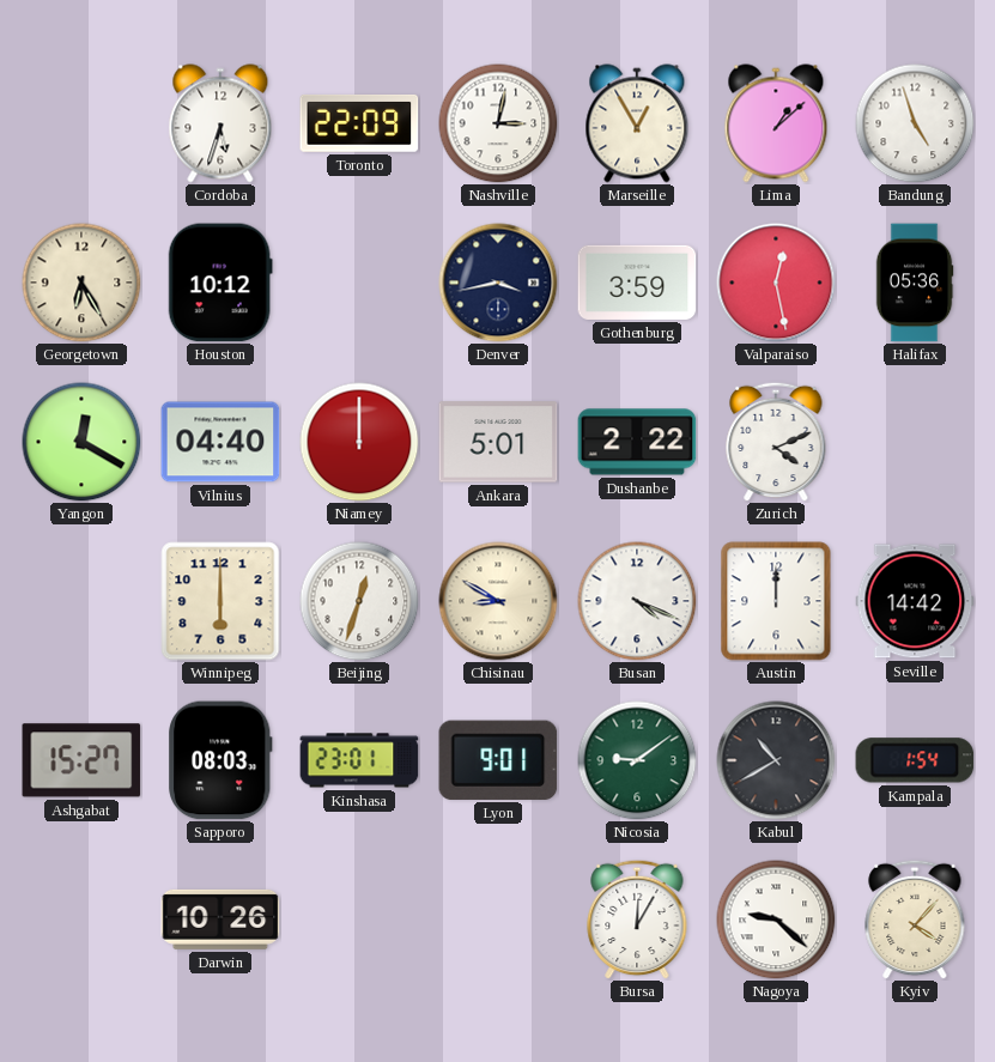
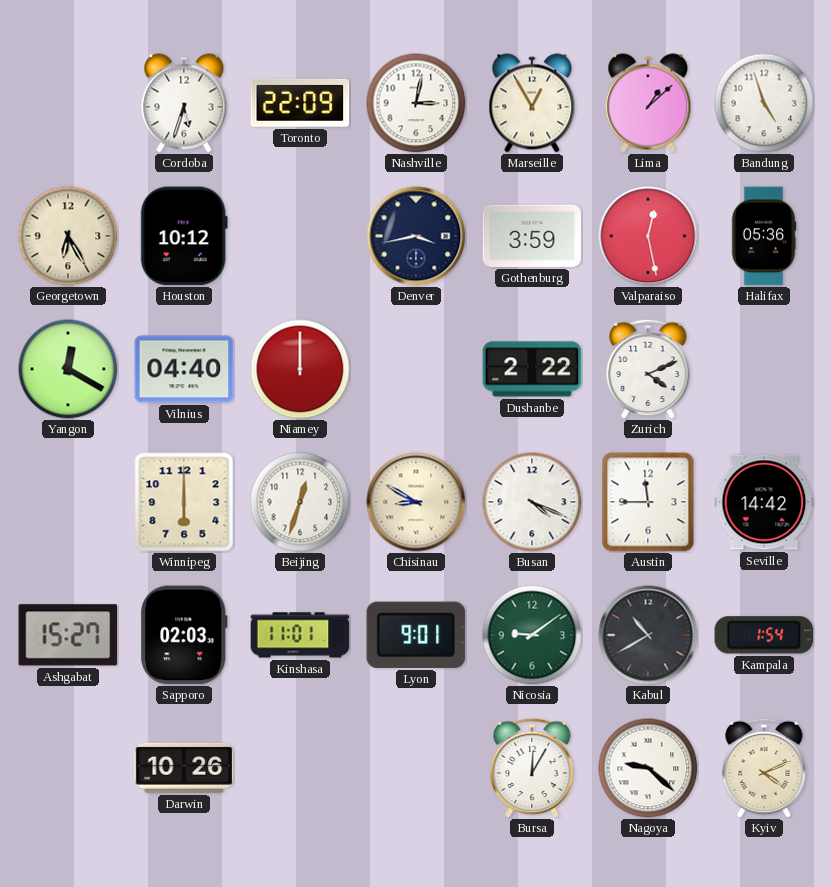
Ankara: 5:01 -> none (498, 442)
Austin: 12:00 -> 11:45 (648, 502)
Sapporo: 08:03 -> 02:03 (184, 635)
Kinshasa: 23:01 -> 11:01 (300, 635)
Kyiv: 4:07 -> 4:11 (764, 768)
